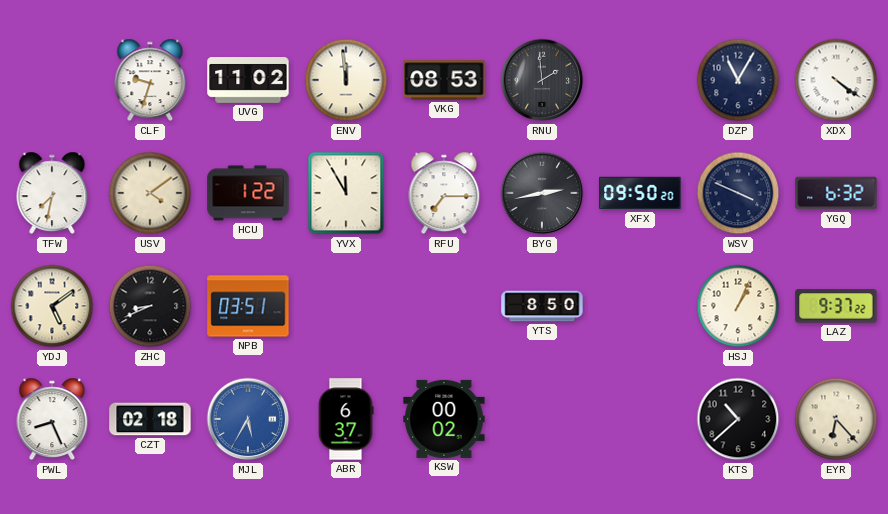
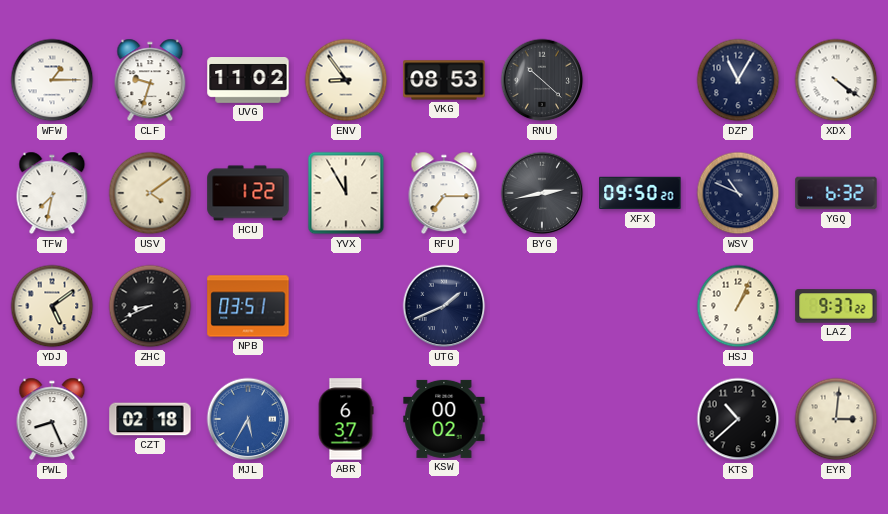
WFW: none -> 1:15 (52, 80)
ENV: 11:59 -> 8:54 (346, 80)
RNU: 1:59 -> 10:22 (542, 80)
WSV: 3:49 -> 10:49 (738, 193)
UTG: none -> 1:41 (444, 306)
YTS: 8:50 -> none (542, 306)
EYR: 6:23 -> 3:01 (836, 419)
